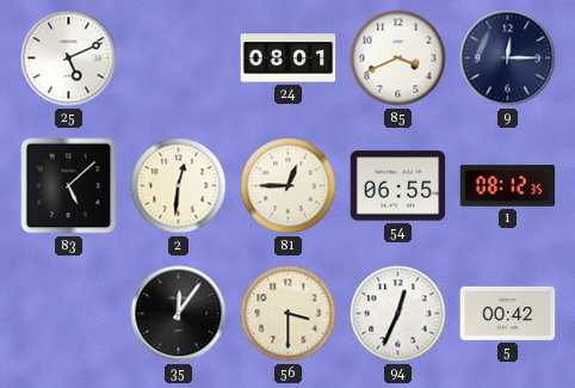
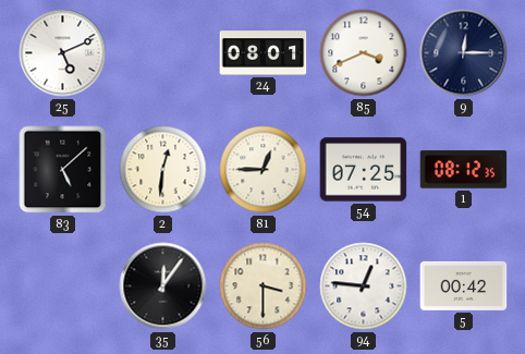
54: 06:55 -> 07:25 (364, 170)
94: 12:34 -> 12:46 (364, 286)
